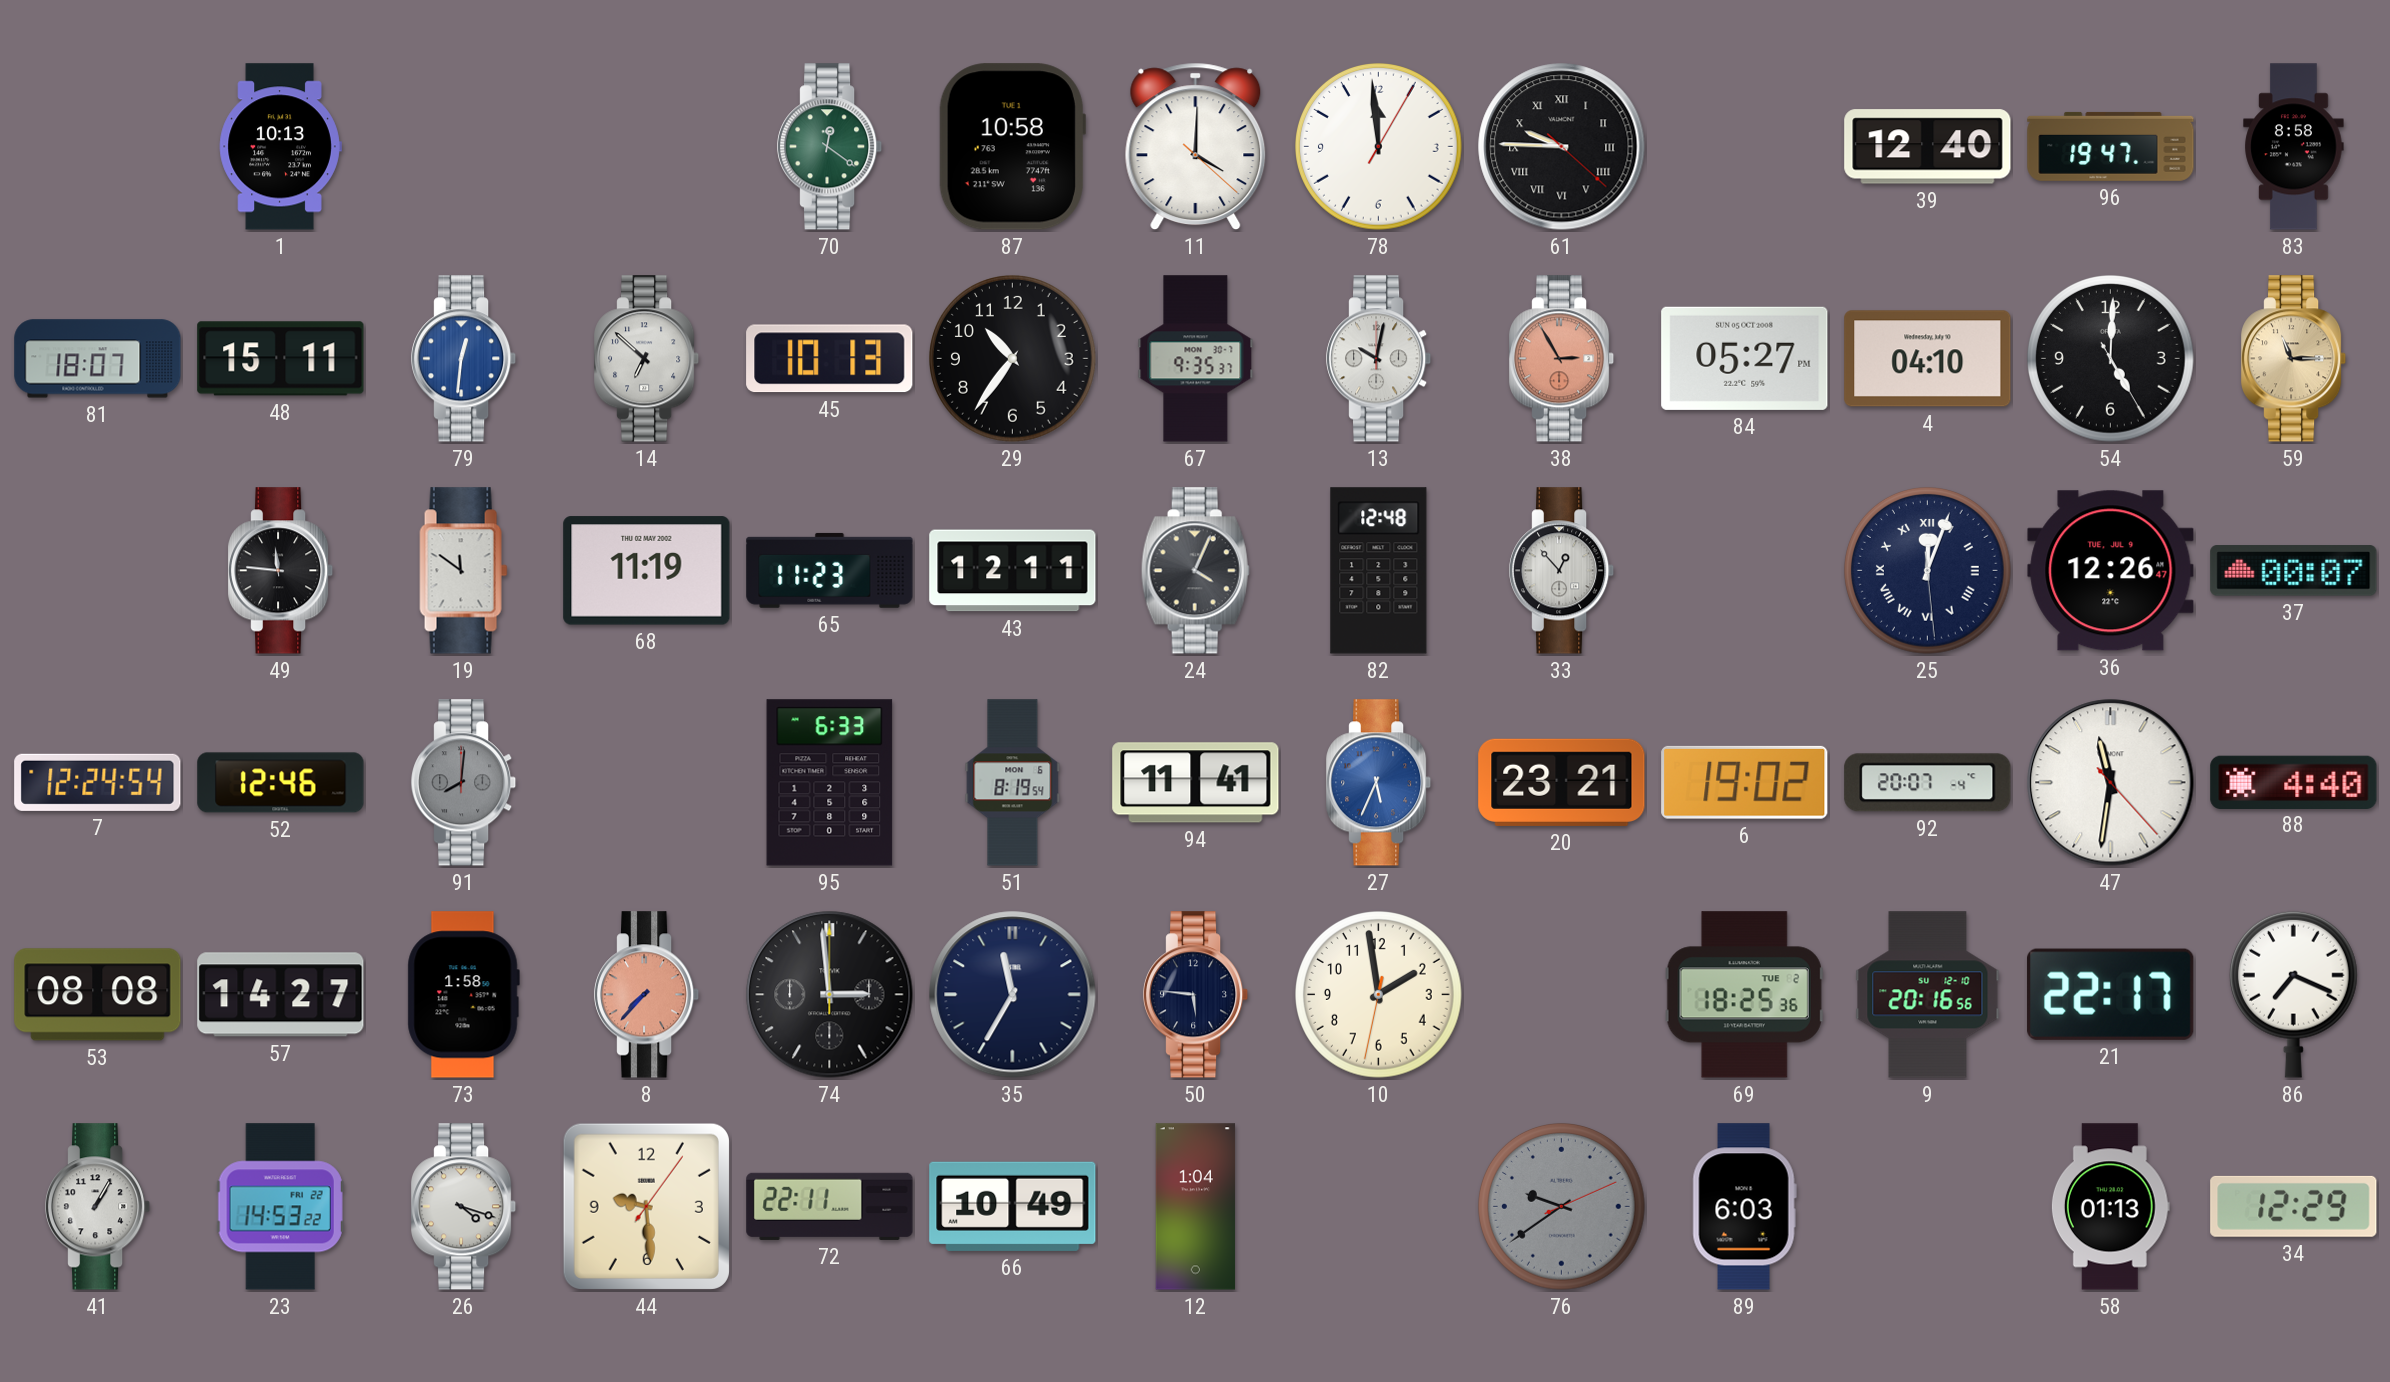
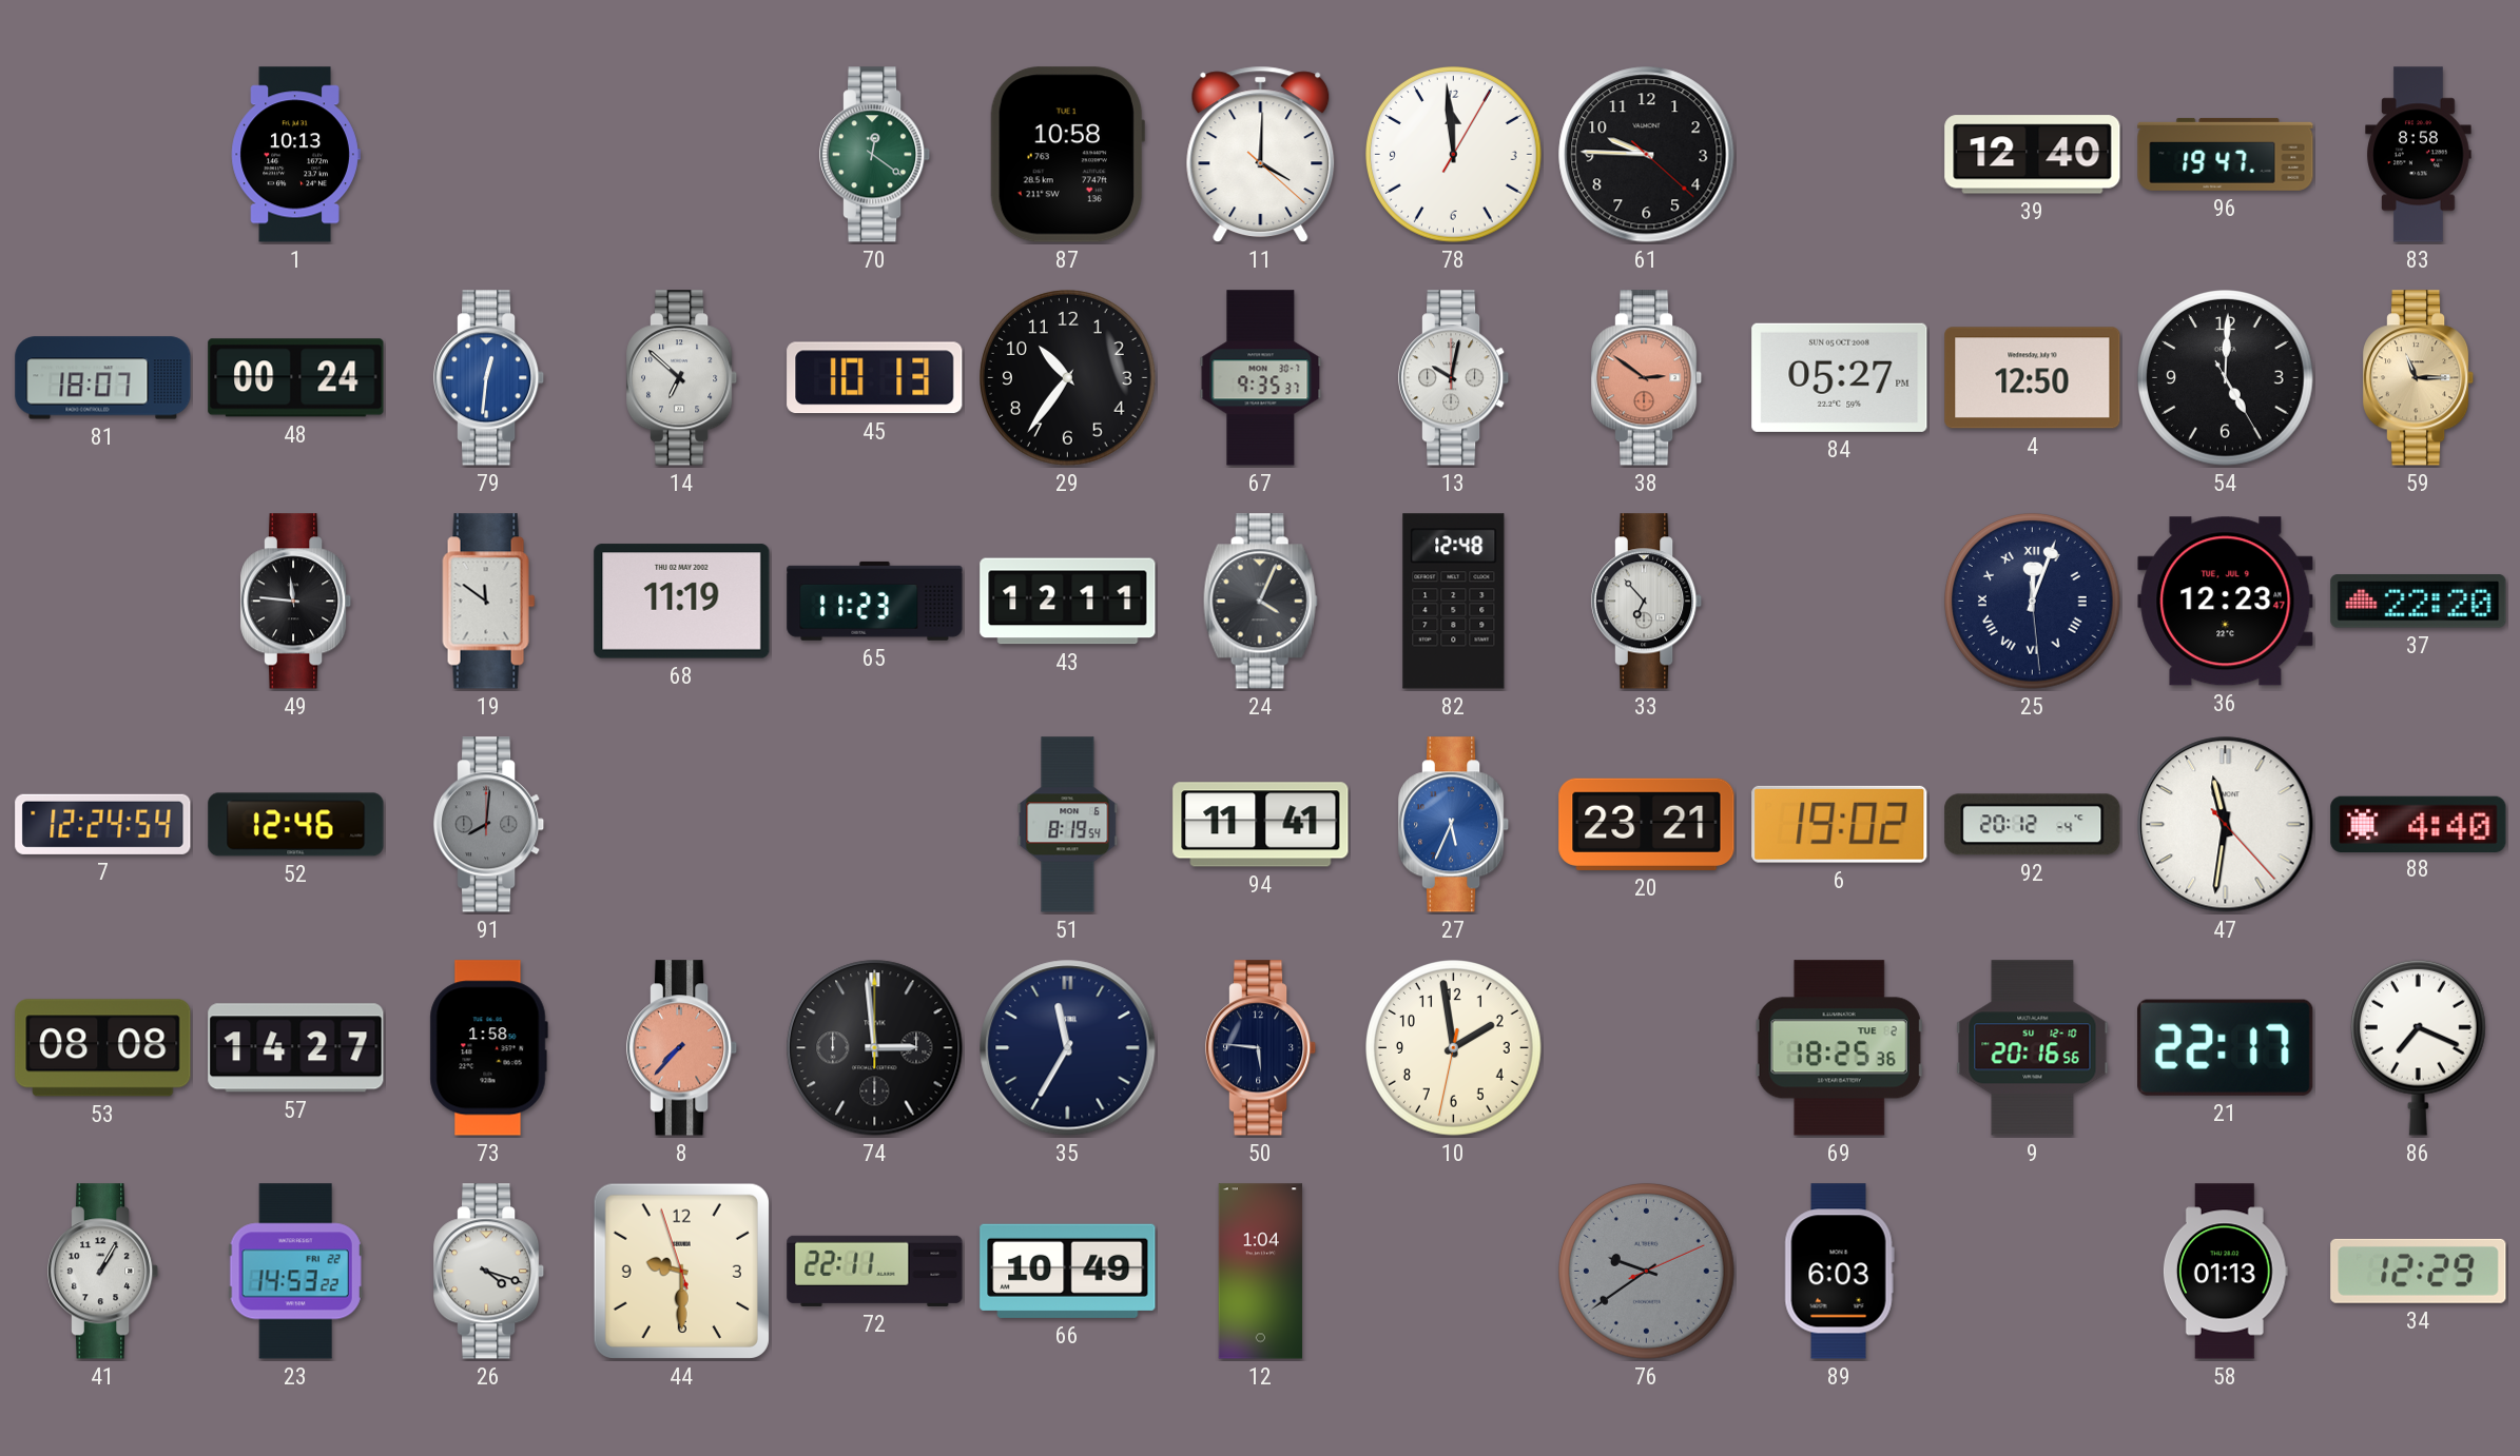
61 numerals: Roman -> Arabic (1647, 155)
48: 15:11 -> 00:24 (296, 378)
38: 2:55 -> 2:51 (1647, 378)
4: 04:10 -> 12:50 (2033, 378)
33: 12:53 -> 6:53 (1647, 602)
36: 12:26 -> 12:23 (2226, 602)
37: 00:07 -> 22:20 (2419, 602)
95: 6:33 -> none (830, 783)
92: 20:07 -> 20:12 (2033, 825)
44: 9:29:06 -> 9:29:57 (681, 1271)
